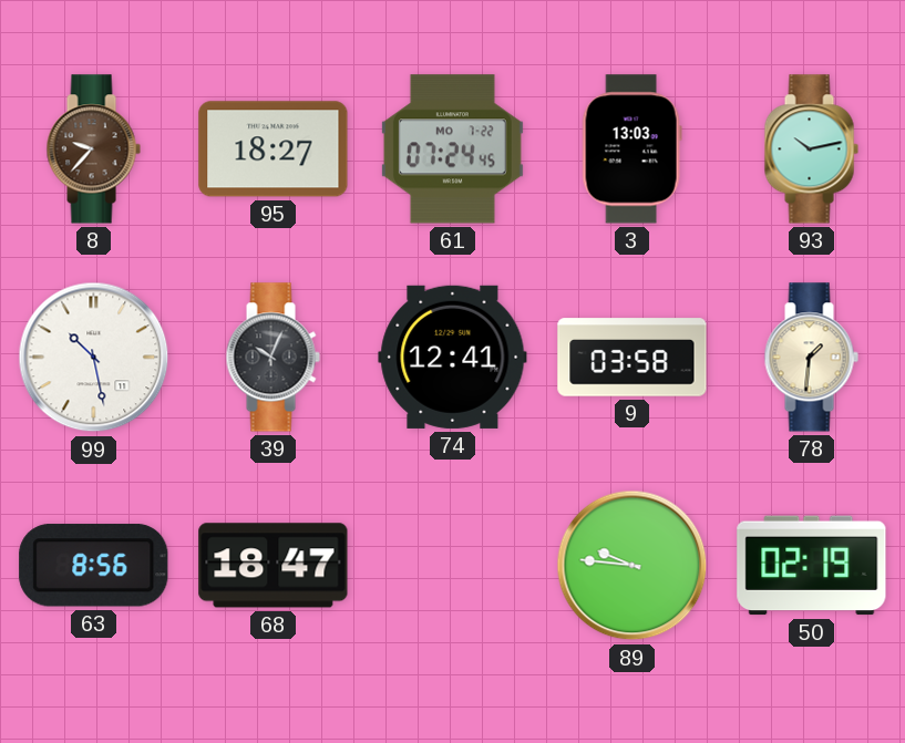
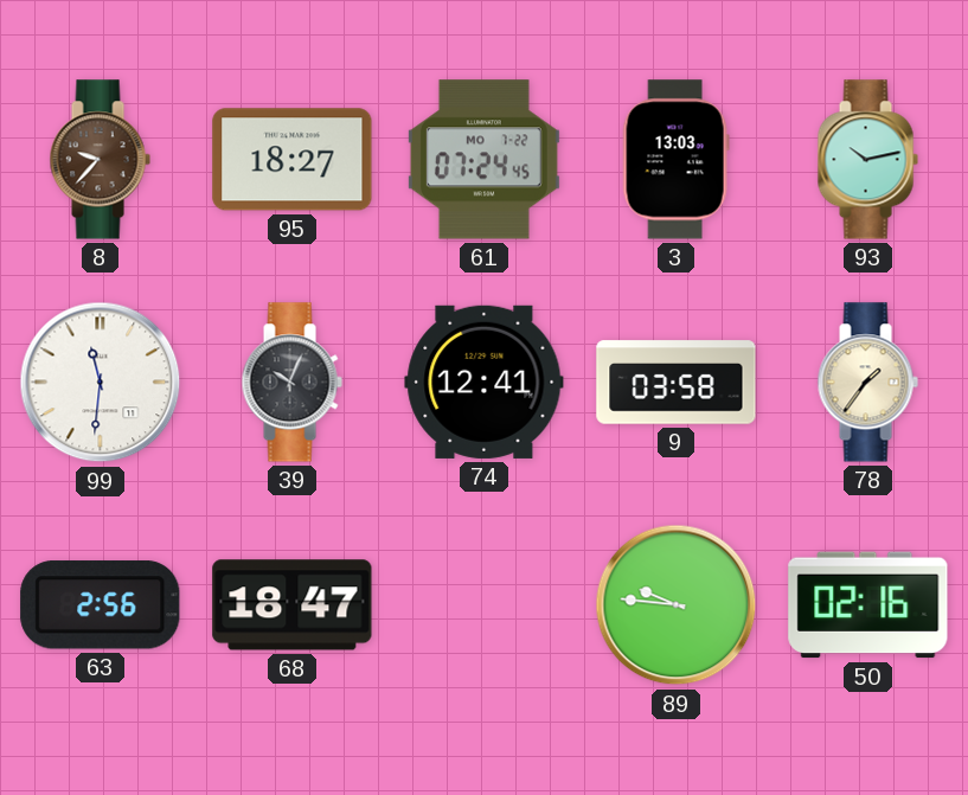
99: 10:28 -> 11:31 (101, 383)
78: 1:31 -> 1:36 (867, 383)
63: 8:56 -> 2:56 (101, 605)
50: 02:19 -> 02:16 (868, 605)
